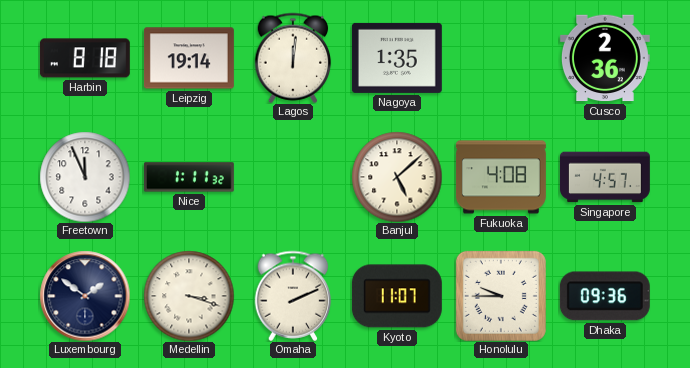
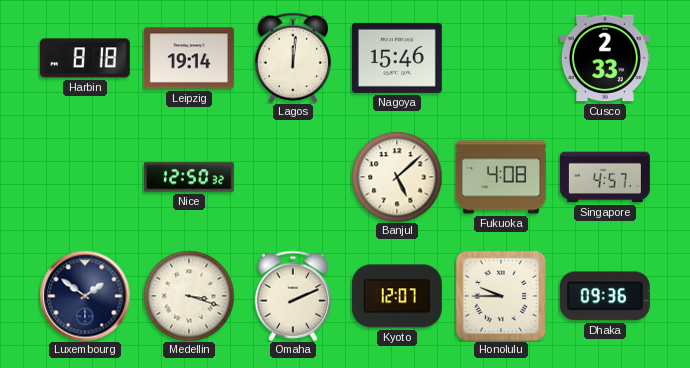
Nagoya: 1:35 -> 15:46 (397, 58)
Cusco: 2:36 -> 2:33 (605, 58)
Freetown: 11:56 -> none (85, 177)
Nice: 1:11 -> 12:50 (189, 177)
Kyoto: 11:07 -> 12:07 (397, 296)
